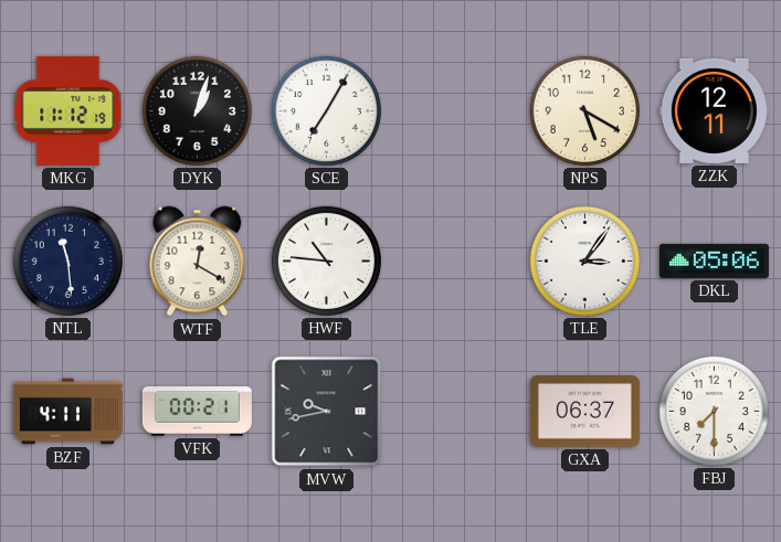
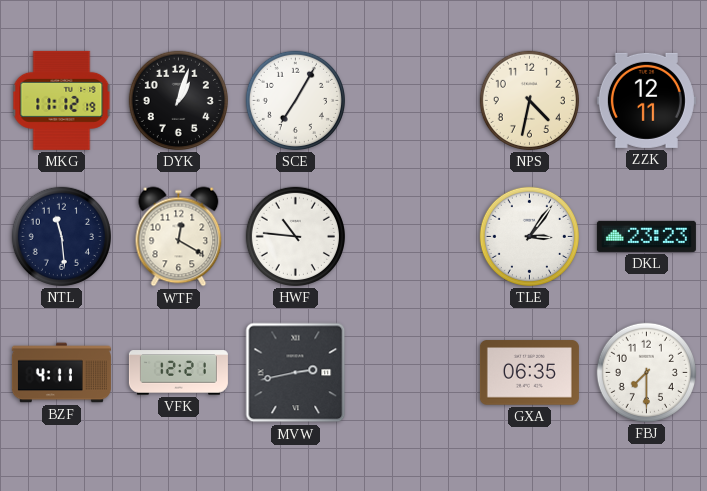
NPS: 5:20 -> 4:32 (529, 100)
DKL: 05:06 -> 23:23 (646, 236)
VFK: 00:21 -> 12:21 (178, 373)
MVW: 9:43 -> 2:43 (296, 373)
GXA: 06:37 -> 06:35 (529, 373)
